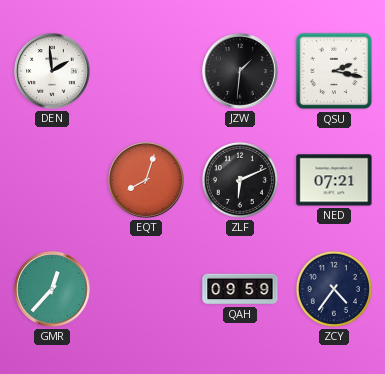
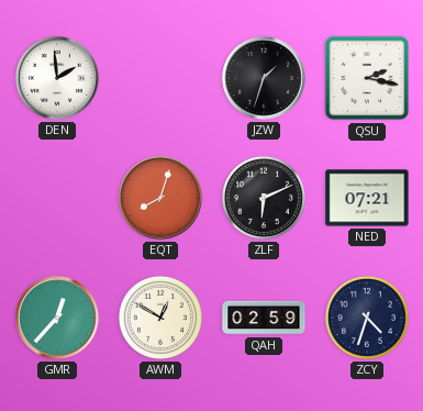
JZW: 1:31 -> 1:33 (264, 78)
AWM: none -> 12:50 (160, 318)
QAH: 09:59 -> 02:59 (264, 318)
ZCY: 4:36 -> 4:33 (367, 318)
